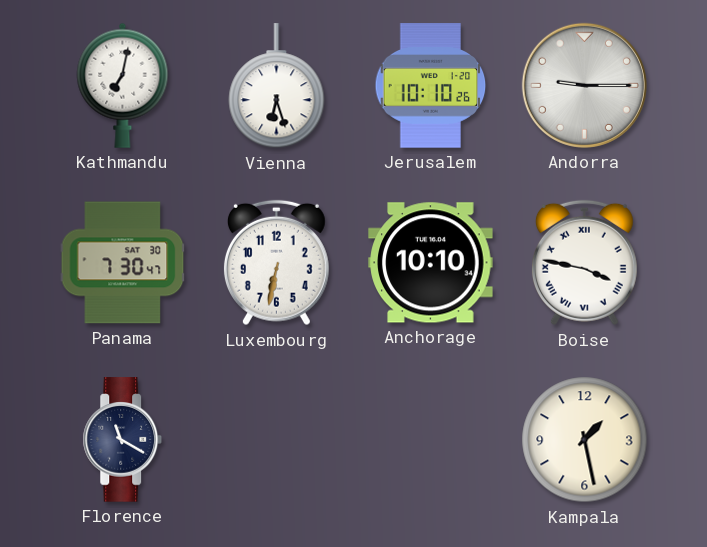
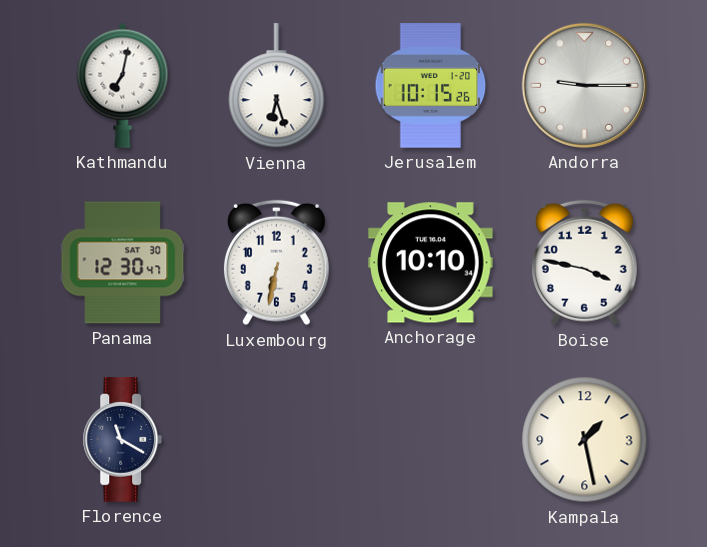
Jerusalem: 10:10 -> 10:15 (431, 86)
Panama: 7:30 -> 12:30 (123, 263)
Boise numerals: Roman -> Arabic (584, 263)
